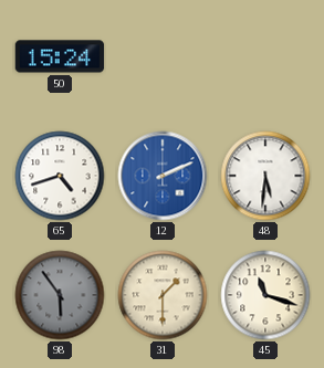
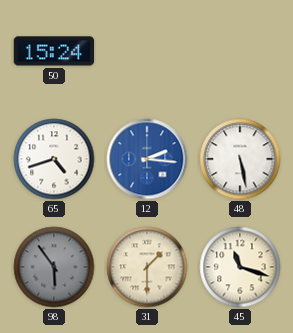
12: 2:11 -> 2:16 (147, 159)
48: 5:31 -> 5:28 (240, 159)
